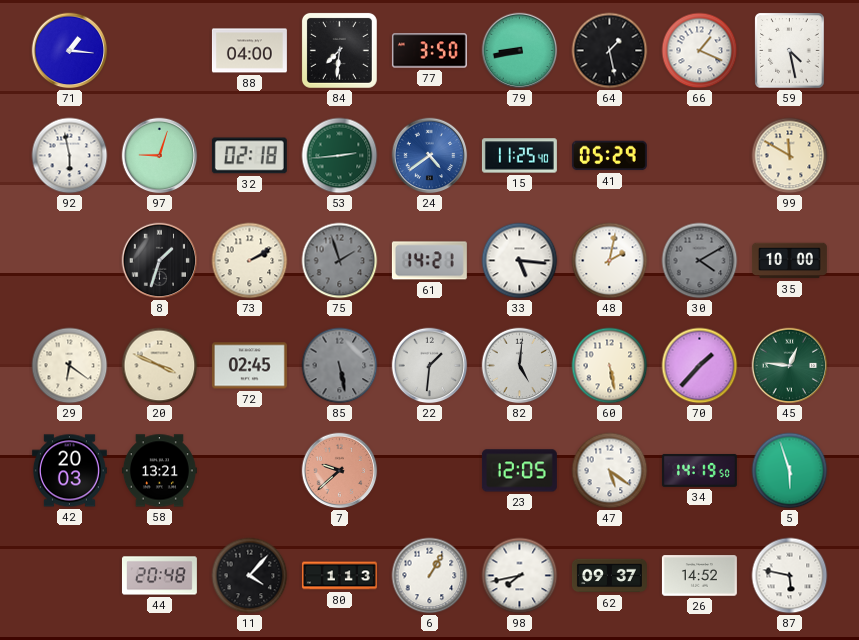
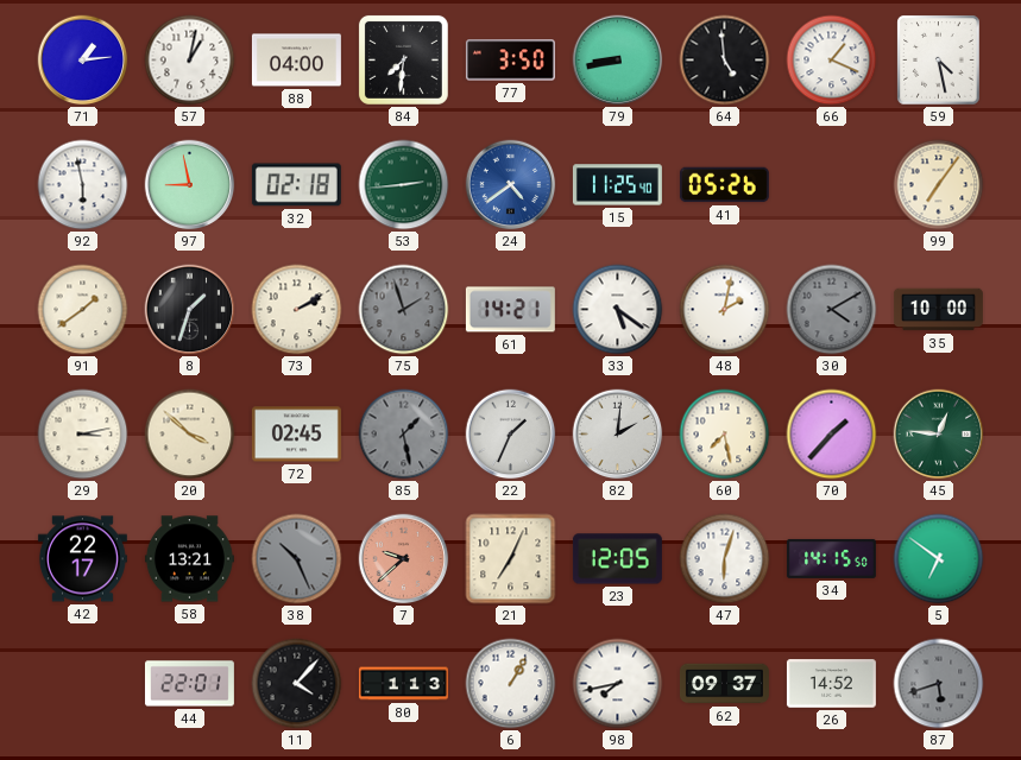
71: 1:16 -> 1:14 (83, 61)
57: none -> 1:02 (190, 61)
64: 1:28 -> 4:59 (725, 61)
97: 9:03 -> 8:58 (190, 185)
41: 05:29 -> 05:26 (724, 185)
99: 11:50 -> 7:06 (939, 185)
91: none -> 1:39 (83, 310)
33: 5:16 -> 5:21 (618, 310)
29: 6:21 -> 3:13 (83, 435)
20: 3:49 -> 3:52 (190, 435)
85: 5:28 -> 1:28 (404, 435)
22: 1:31 -> 1:34 (511, 435)
82: 5:01 -> 2:01 (618, 435)
60: 5:28 -> 7:28 (725, 435)
42: 20:03 -> 22:17 (82, 559)
38: none -> 10:26 (297, 559)
21: none -> 7:04 (511, 559)
47: 5:21 -> 6:03 (725, 559)
34: 14:19 -> 14:15 (831, 558)
5: 5:57 -> 6:51 (939, 559)
44: 20:48 -> 22:01 (189, 684)
87: 5:47 -> 5:42 (939, 684)
87 dial: white -> grey (939, 684)
